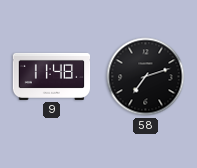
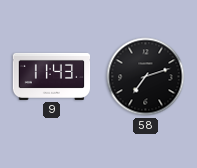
9: 11:48 -> 11:43 (52, 76)
